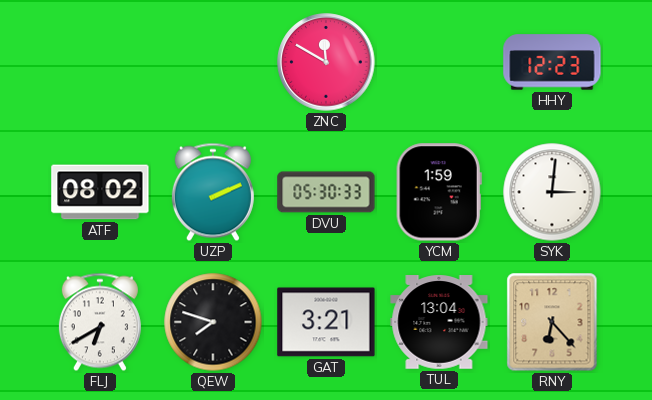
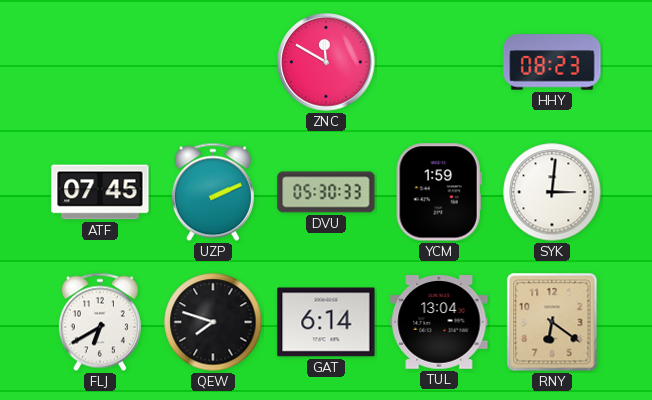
HHY: 12:23 -> 08:23 (552, 62)
ATF: 08:02 -> 07:45 (100, 192)
GAT: 3:21 -> 6:14 (326, 322)
RNY: 6:23 -> 6:21 (552, 322)
